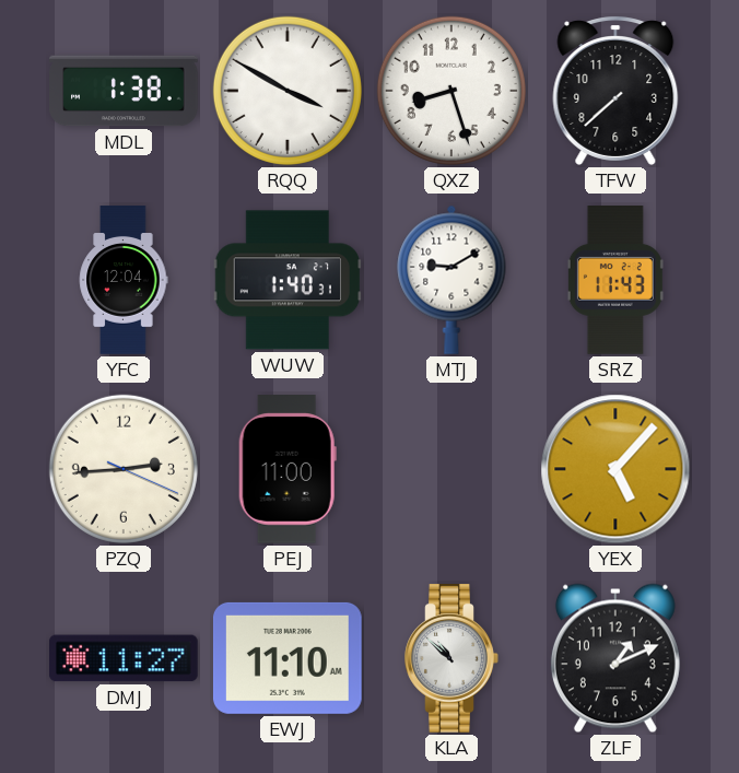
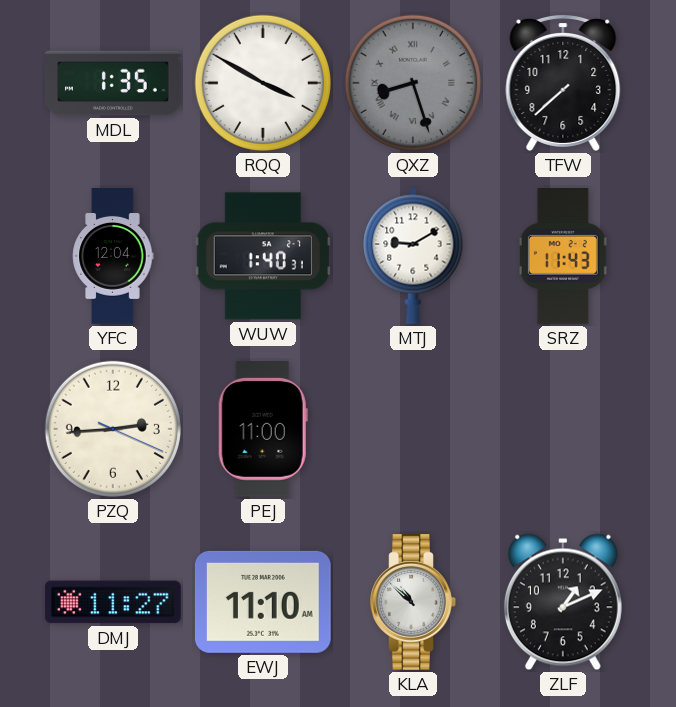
MDL: 1:38 -> 1:35 (113, 83)
QXZ dial: white -> grey (413, 83)
QXZ numerals: Arabic -> Roman (413, 83)
YEX: 5:07 -> none (615, 469)
